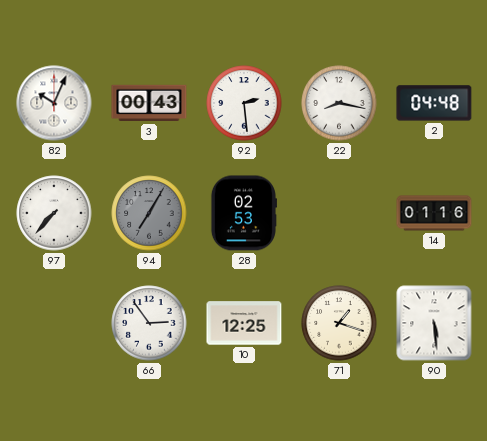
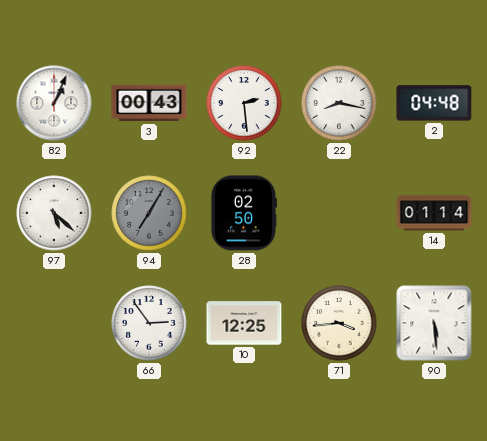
82: 10:04 -> 1:04 (54, 103)
97: 7:37 -> 5:22 (54, 213)
28: 02:53 -> 02:50 (243, 213)
14: 01:16 -> 01:14 (434, 213)
71: 1:18 -> 3:44 (339, 323)
